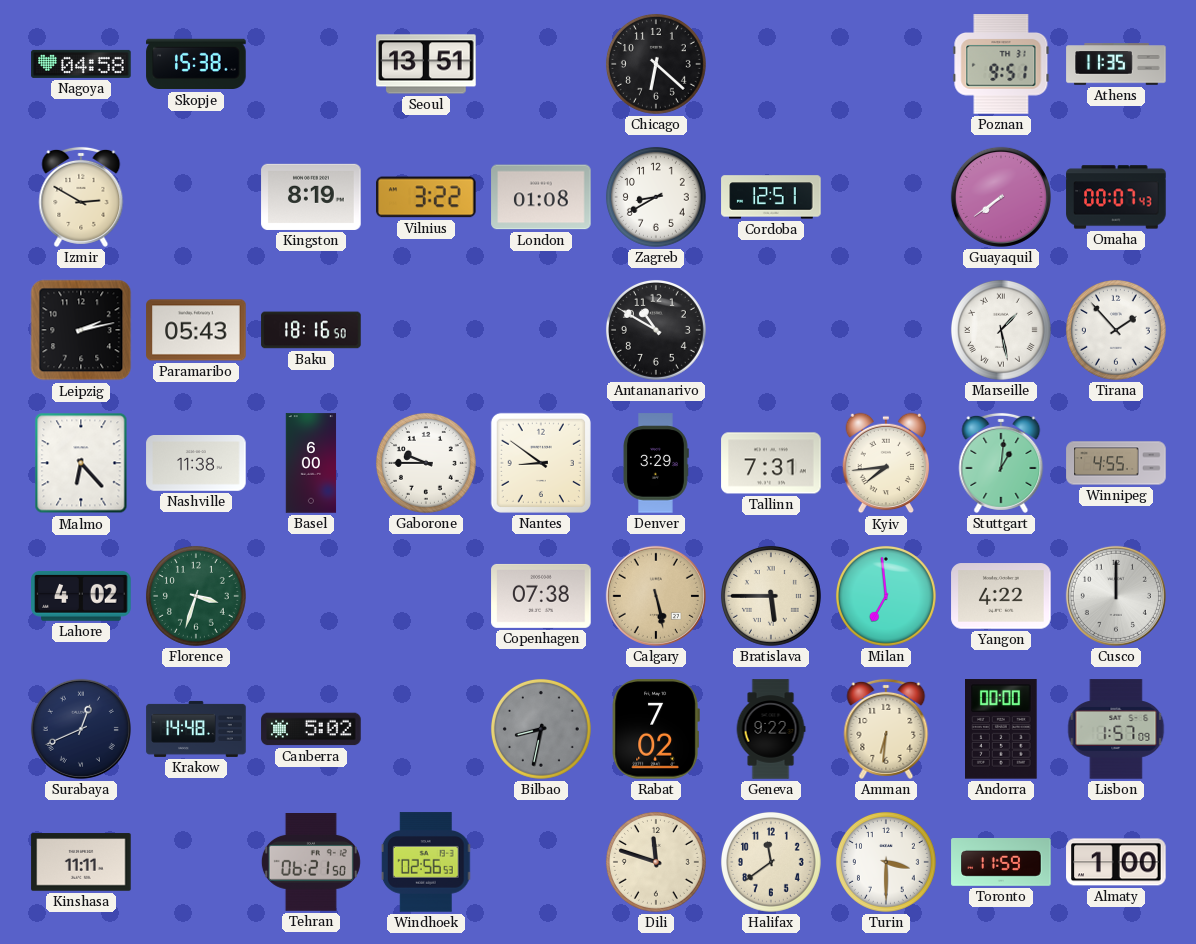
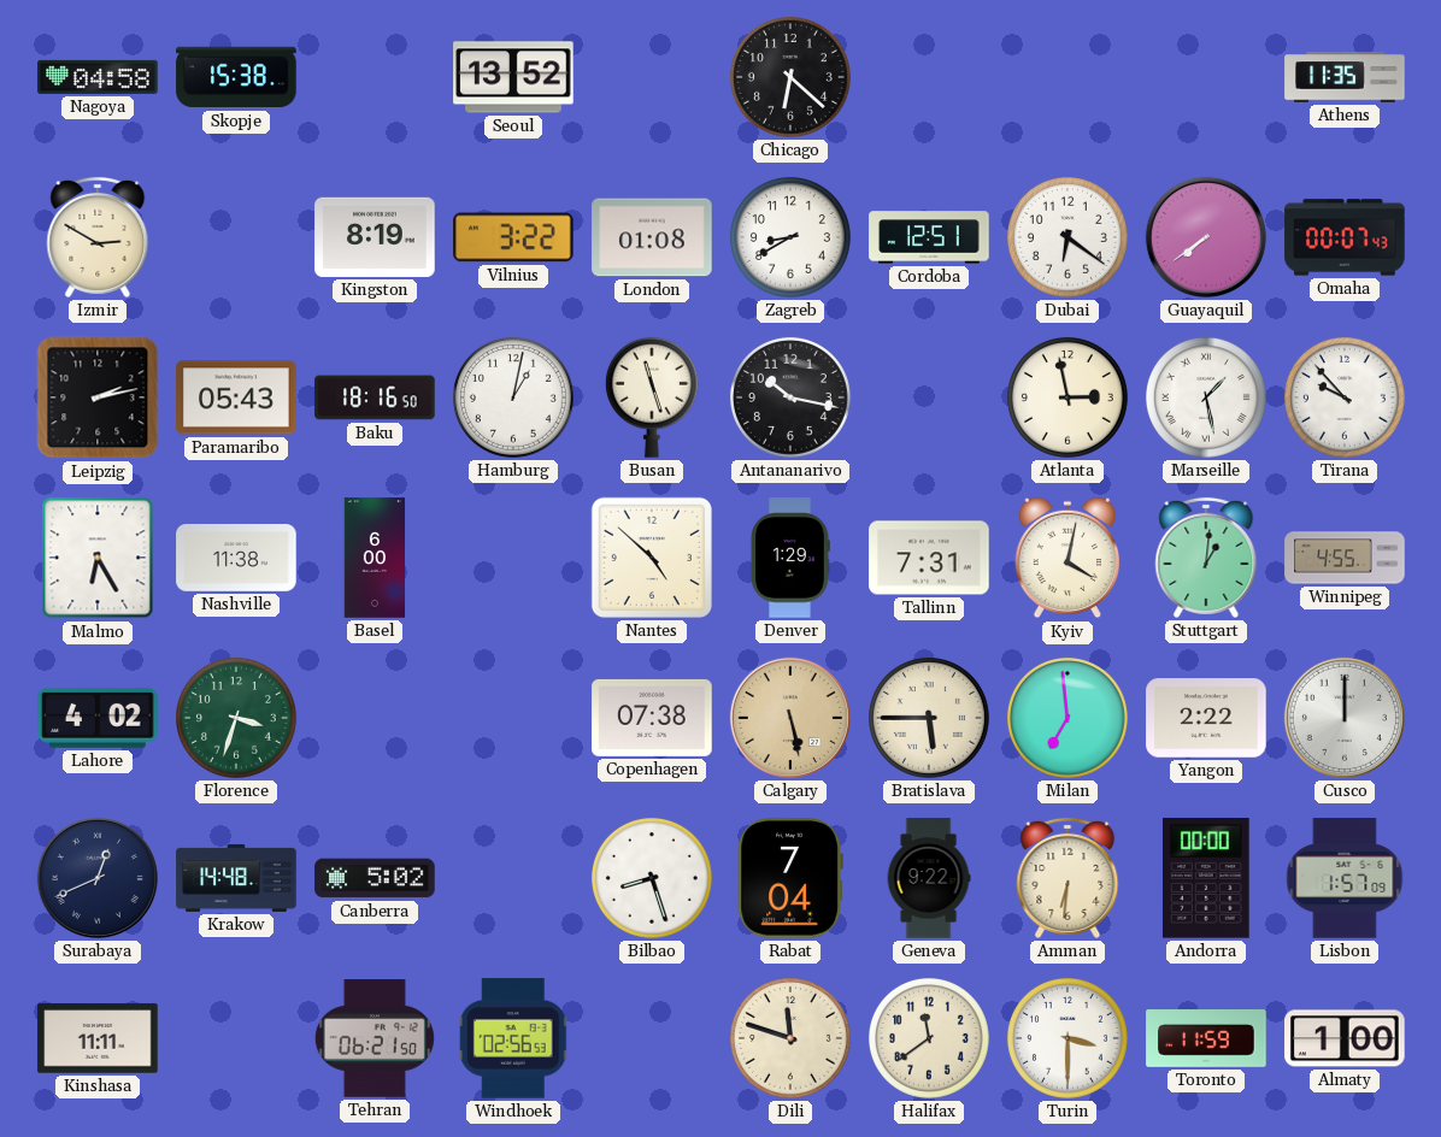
Seoul: 13:51 -> 13:52 (513, 77)
Poznan: 9:51 -> none (1001, 64)
Dubai: none -> 6:21 (1067, 237)
Hamburg: none -> 1:02 (513, 397)
Busan: none -> 11:27 (652, 397)
Antananarivo: 10:50 -> 10:17 (790, 397)
Atlanta: none -> 2:58 (1067, 397)
Tirana: 1:53 -> 9:53 (1345, 397)
Malmo: 6:23 -> 6:25 (98, 558)
Gaborone: 9:45 -> none (426, 463)
Nantes: 8:51 -> 4:52 (652, 558)
Denver: 3:29 -> 1:29 (790, 558)
Kyiv: 7:44 -> 4:02 (1067, 558)
Yangon: 4:22 -> 2:22 (1206, 718)
Bilbao: 8:32 -> 8:27 (652, 878)
Bilbao dial: grey -> white (652, 878)
Rabat: 7:02 -> 7:04 (790, 878)
